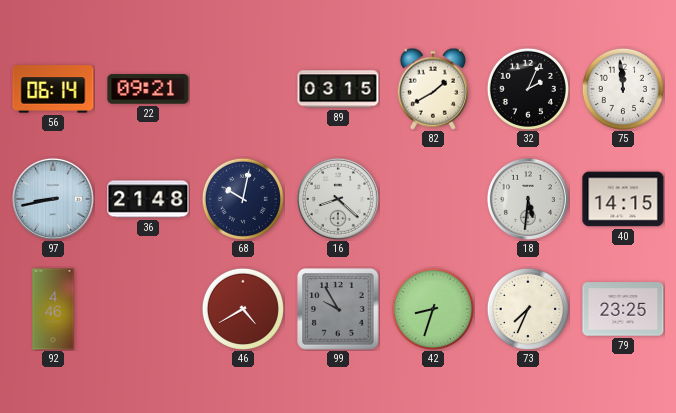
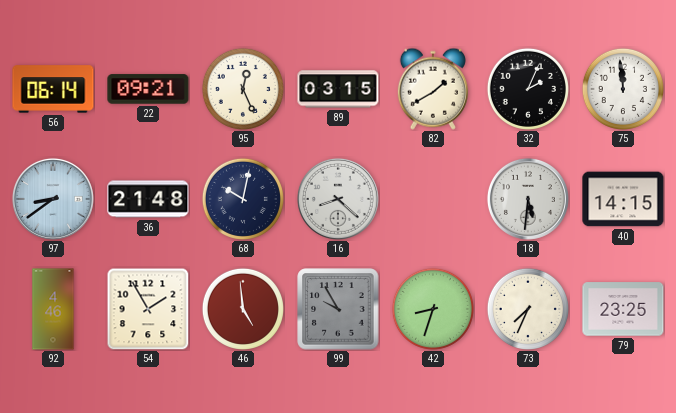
95: none -> 12:26 (243, 89)
97: 8:43 -> 8:39 (53, 199)
54: none -> 1:55 (148, 309)
46: 4:40 -> 4:59 (243, 309)
